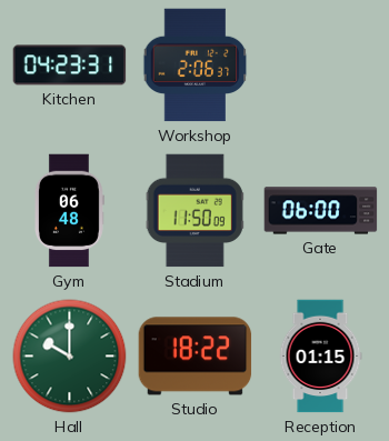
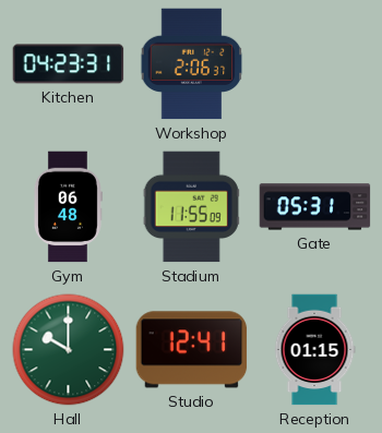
Stadium: 11:50 -> 11:55 (191, 207)
Gate: 06:00 -> 05:31 (315, 207)
Studio: 18:22 -> 12:41 (192, 350)
